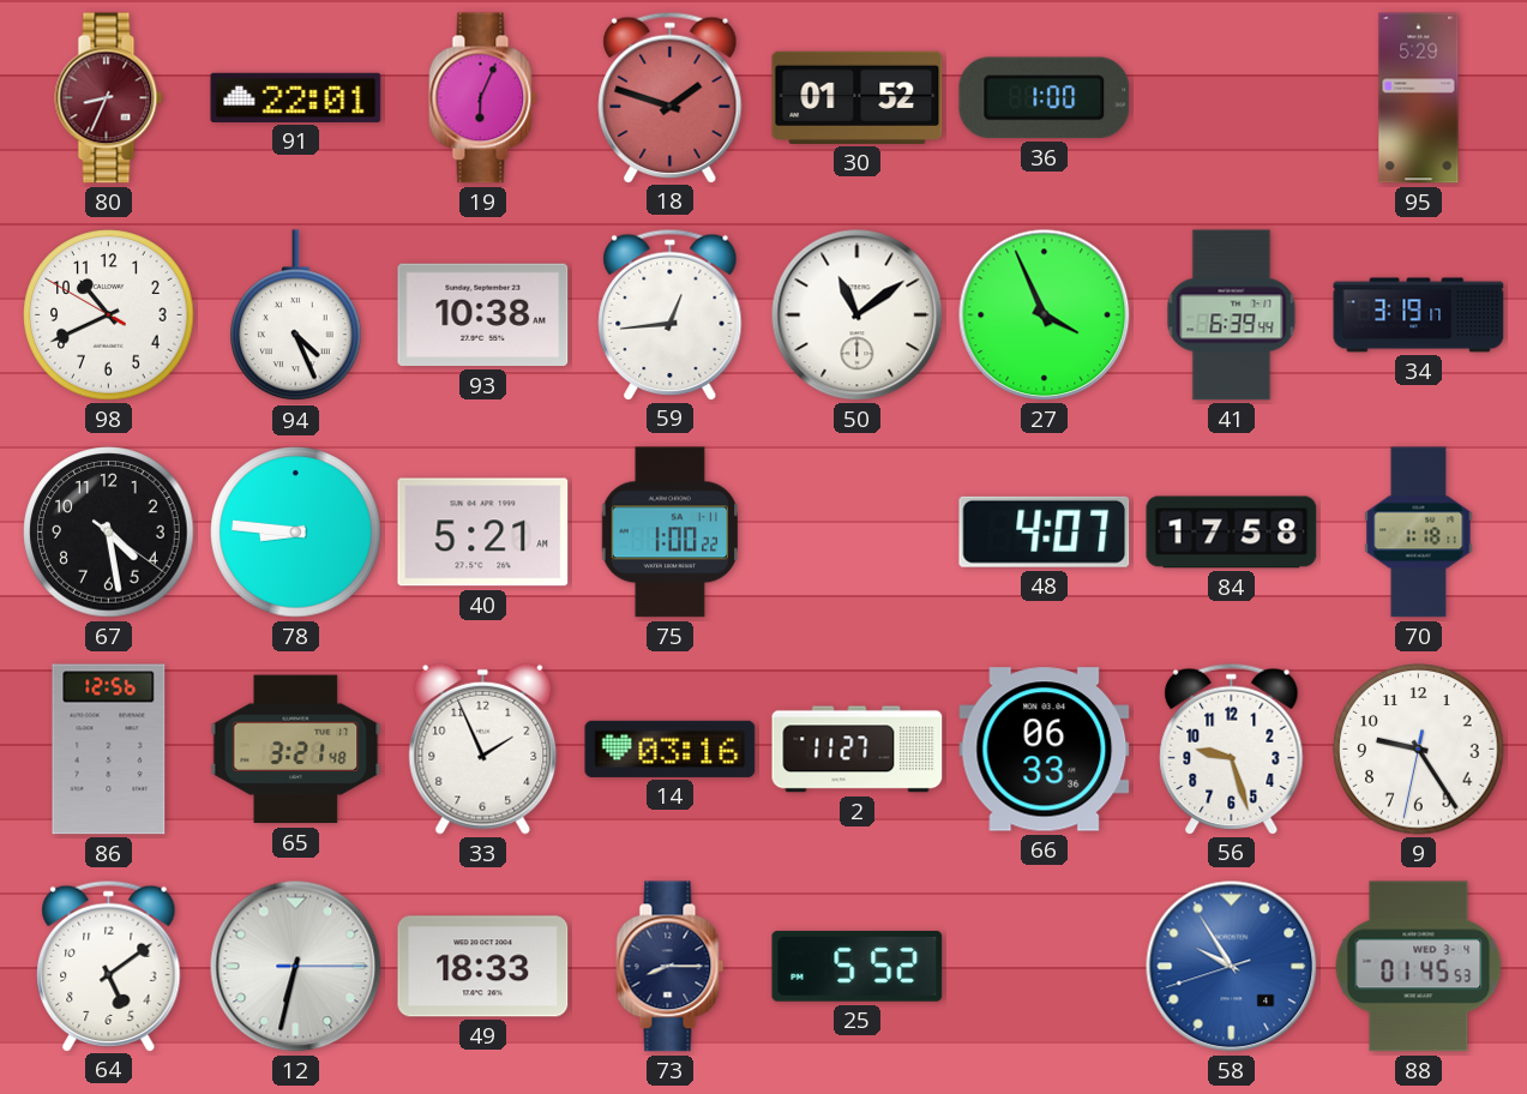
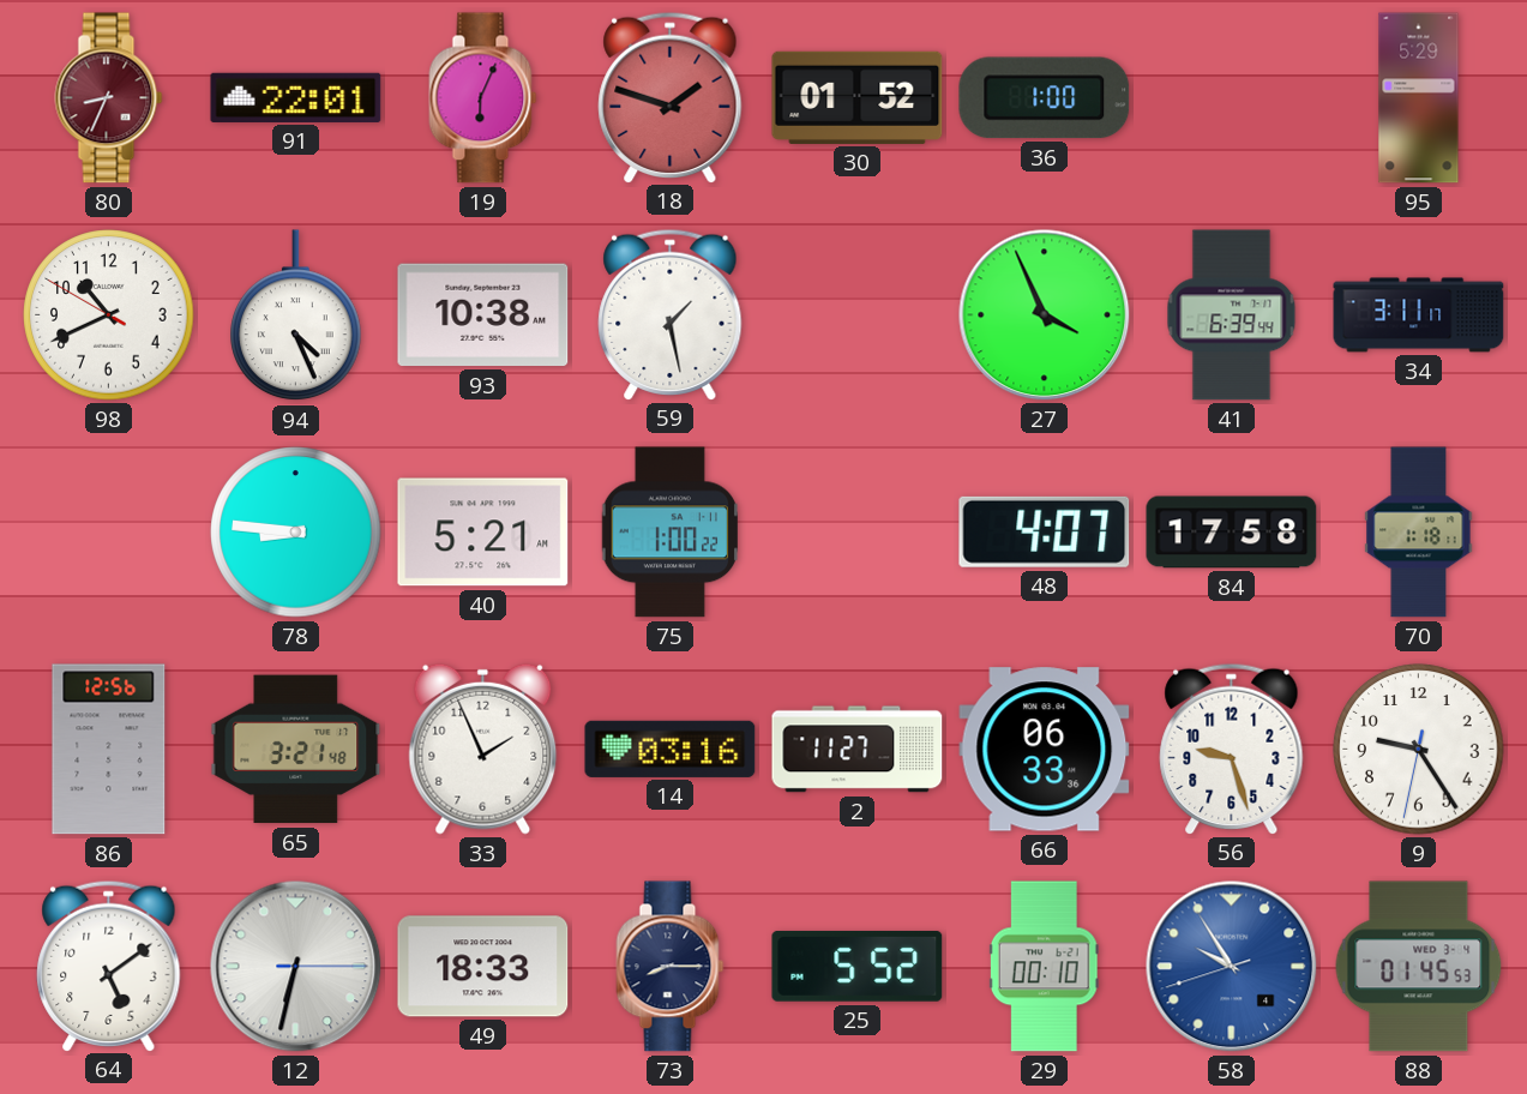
59: 12:44 -> 1:28 (671, 314)
50: 11:09 -> none (858, 315)
34: 3:19 -> 3:11 (1419, 315)
67: 4:28 -> none (109, 533)
29: none -> 00:10 (1044, 967)
